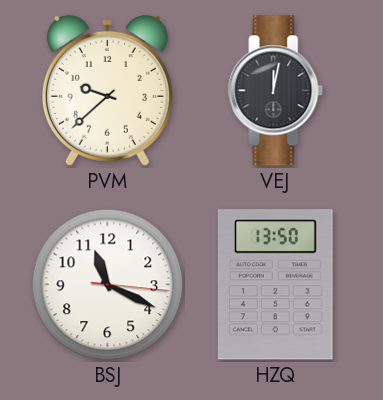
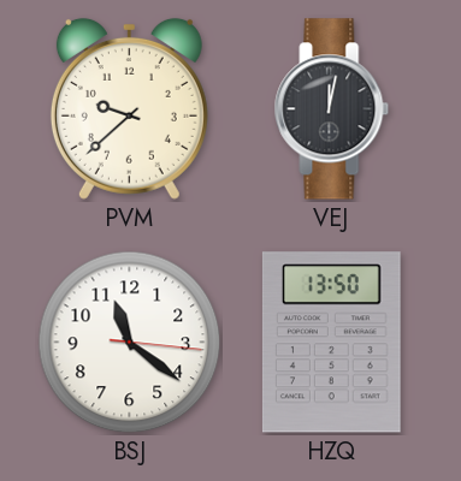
BSJ: 11:19 -> 11:21 (130, 343)
